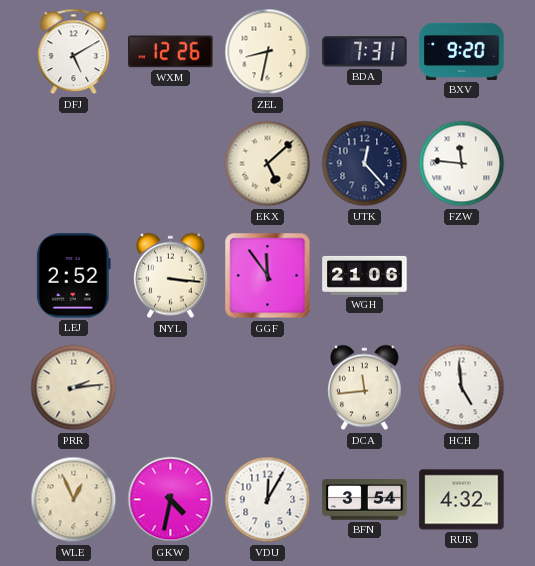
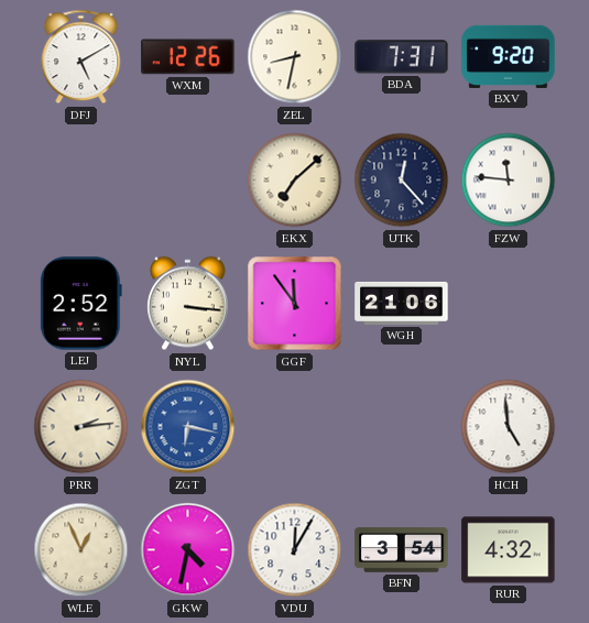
EKX: 5:08 -> 7:08 (295, 181)
ZGT: none -> 6:17 (188, 427)
DCA: 11:44 -> none (365, 388)
